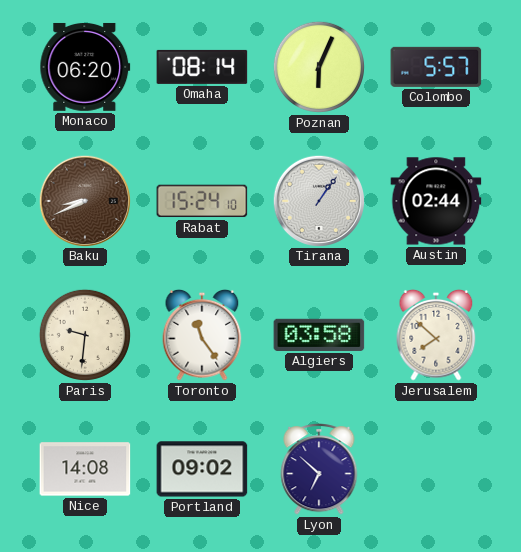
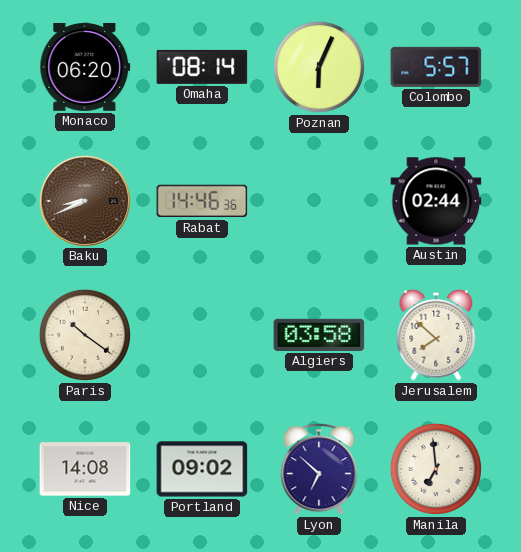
Rabat: 15:24 -> 14:46 (202, 201)
Tirana: 1:06 -> none (318, 200)
Paris: 9:31 -> 10:21 (85, 335)
Toronto: 11:24 -> none (202, 335)
Manila: none -> 6:59 (436, 469)
